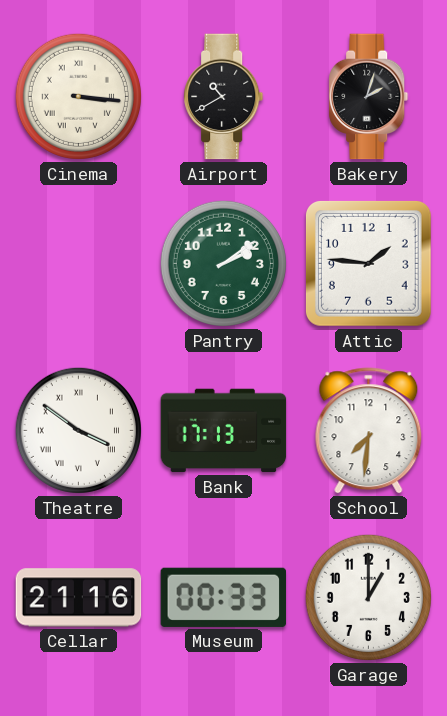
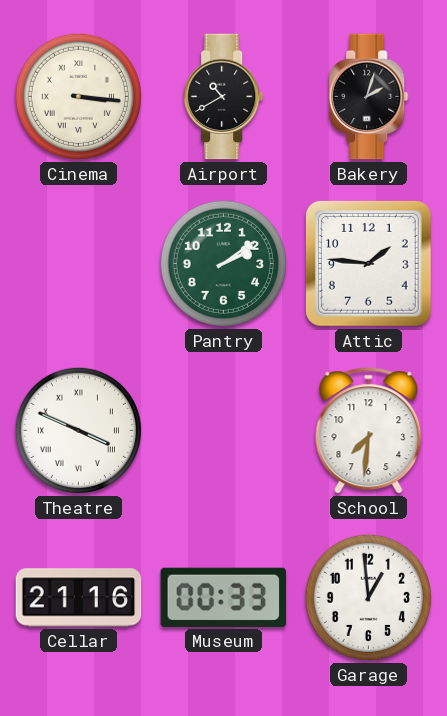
Theatre: 3:51 -> 3:49 (78, 430)
Bank: 17:13 -> none (224, 431)
Garage: 1:00 -> 12:59 (368, 597)
